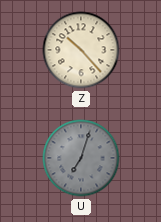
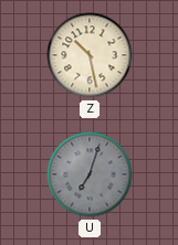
Z: 10:23 -> 10:28 (90, 55)
